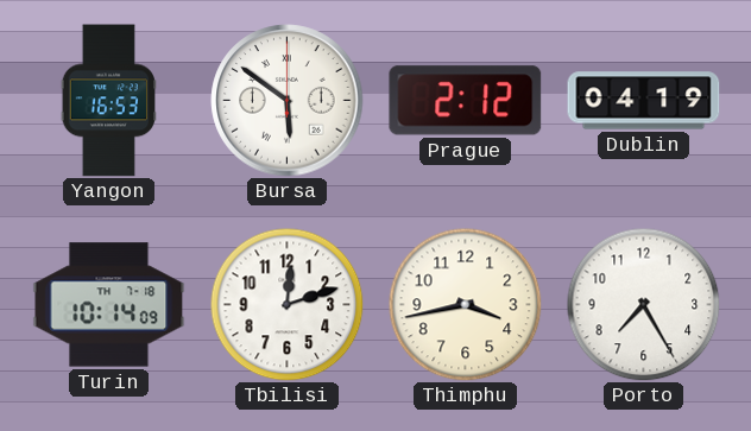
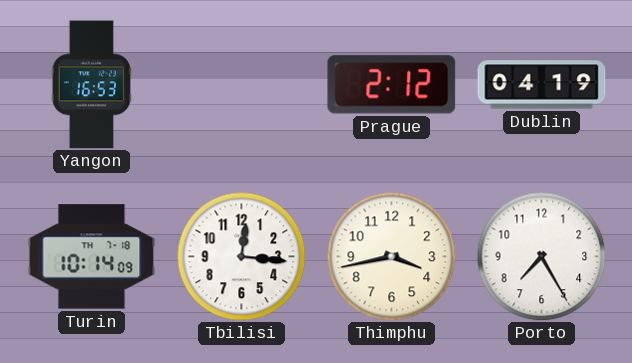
Bursa: 5:51 -> none (288, 101)
Tbilisi: 12:12 -> 12:16 (241, 256)
